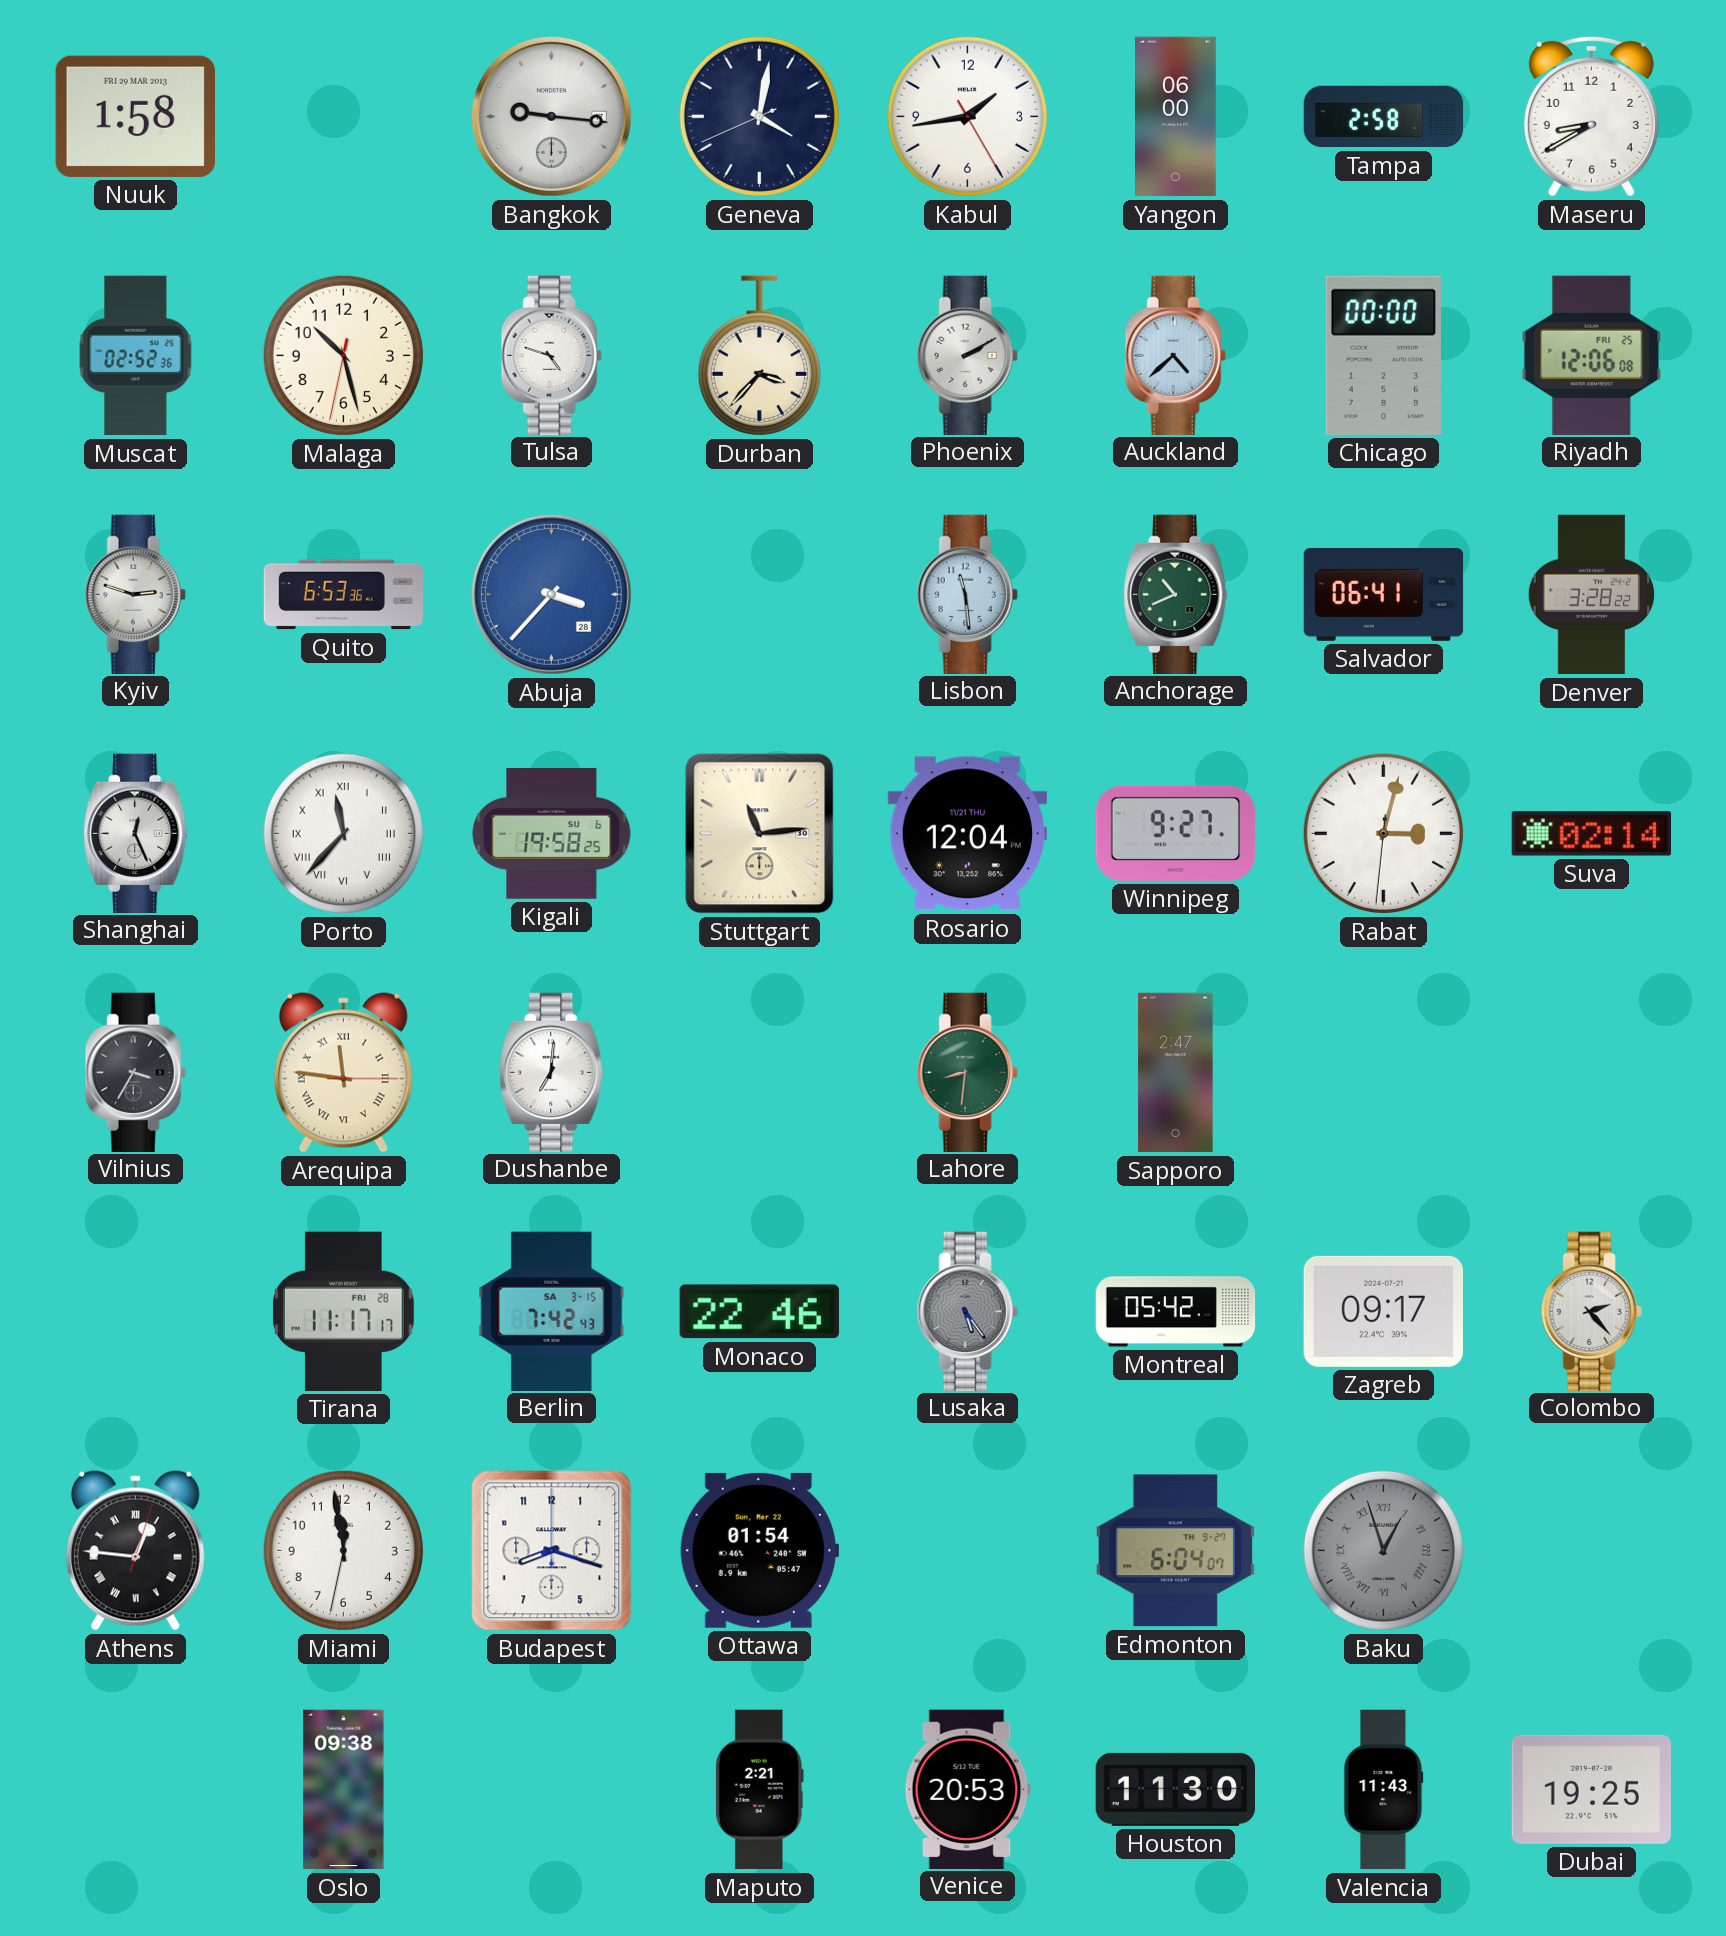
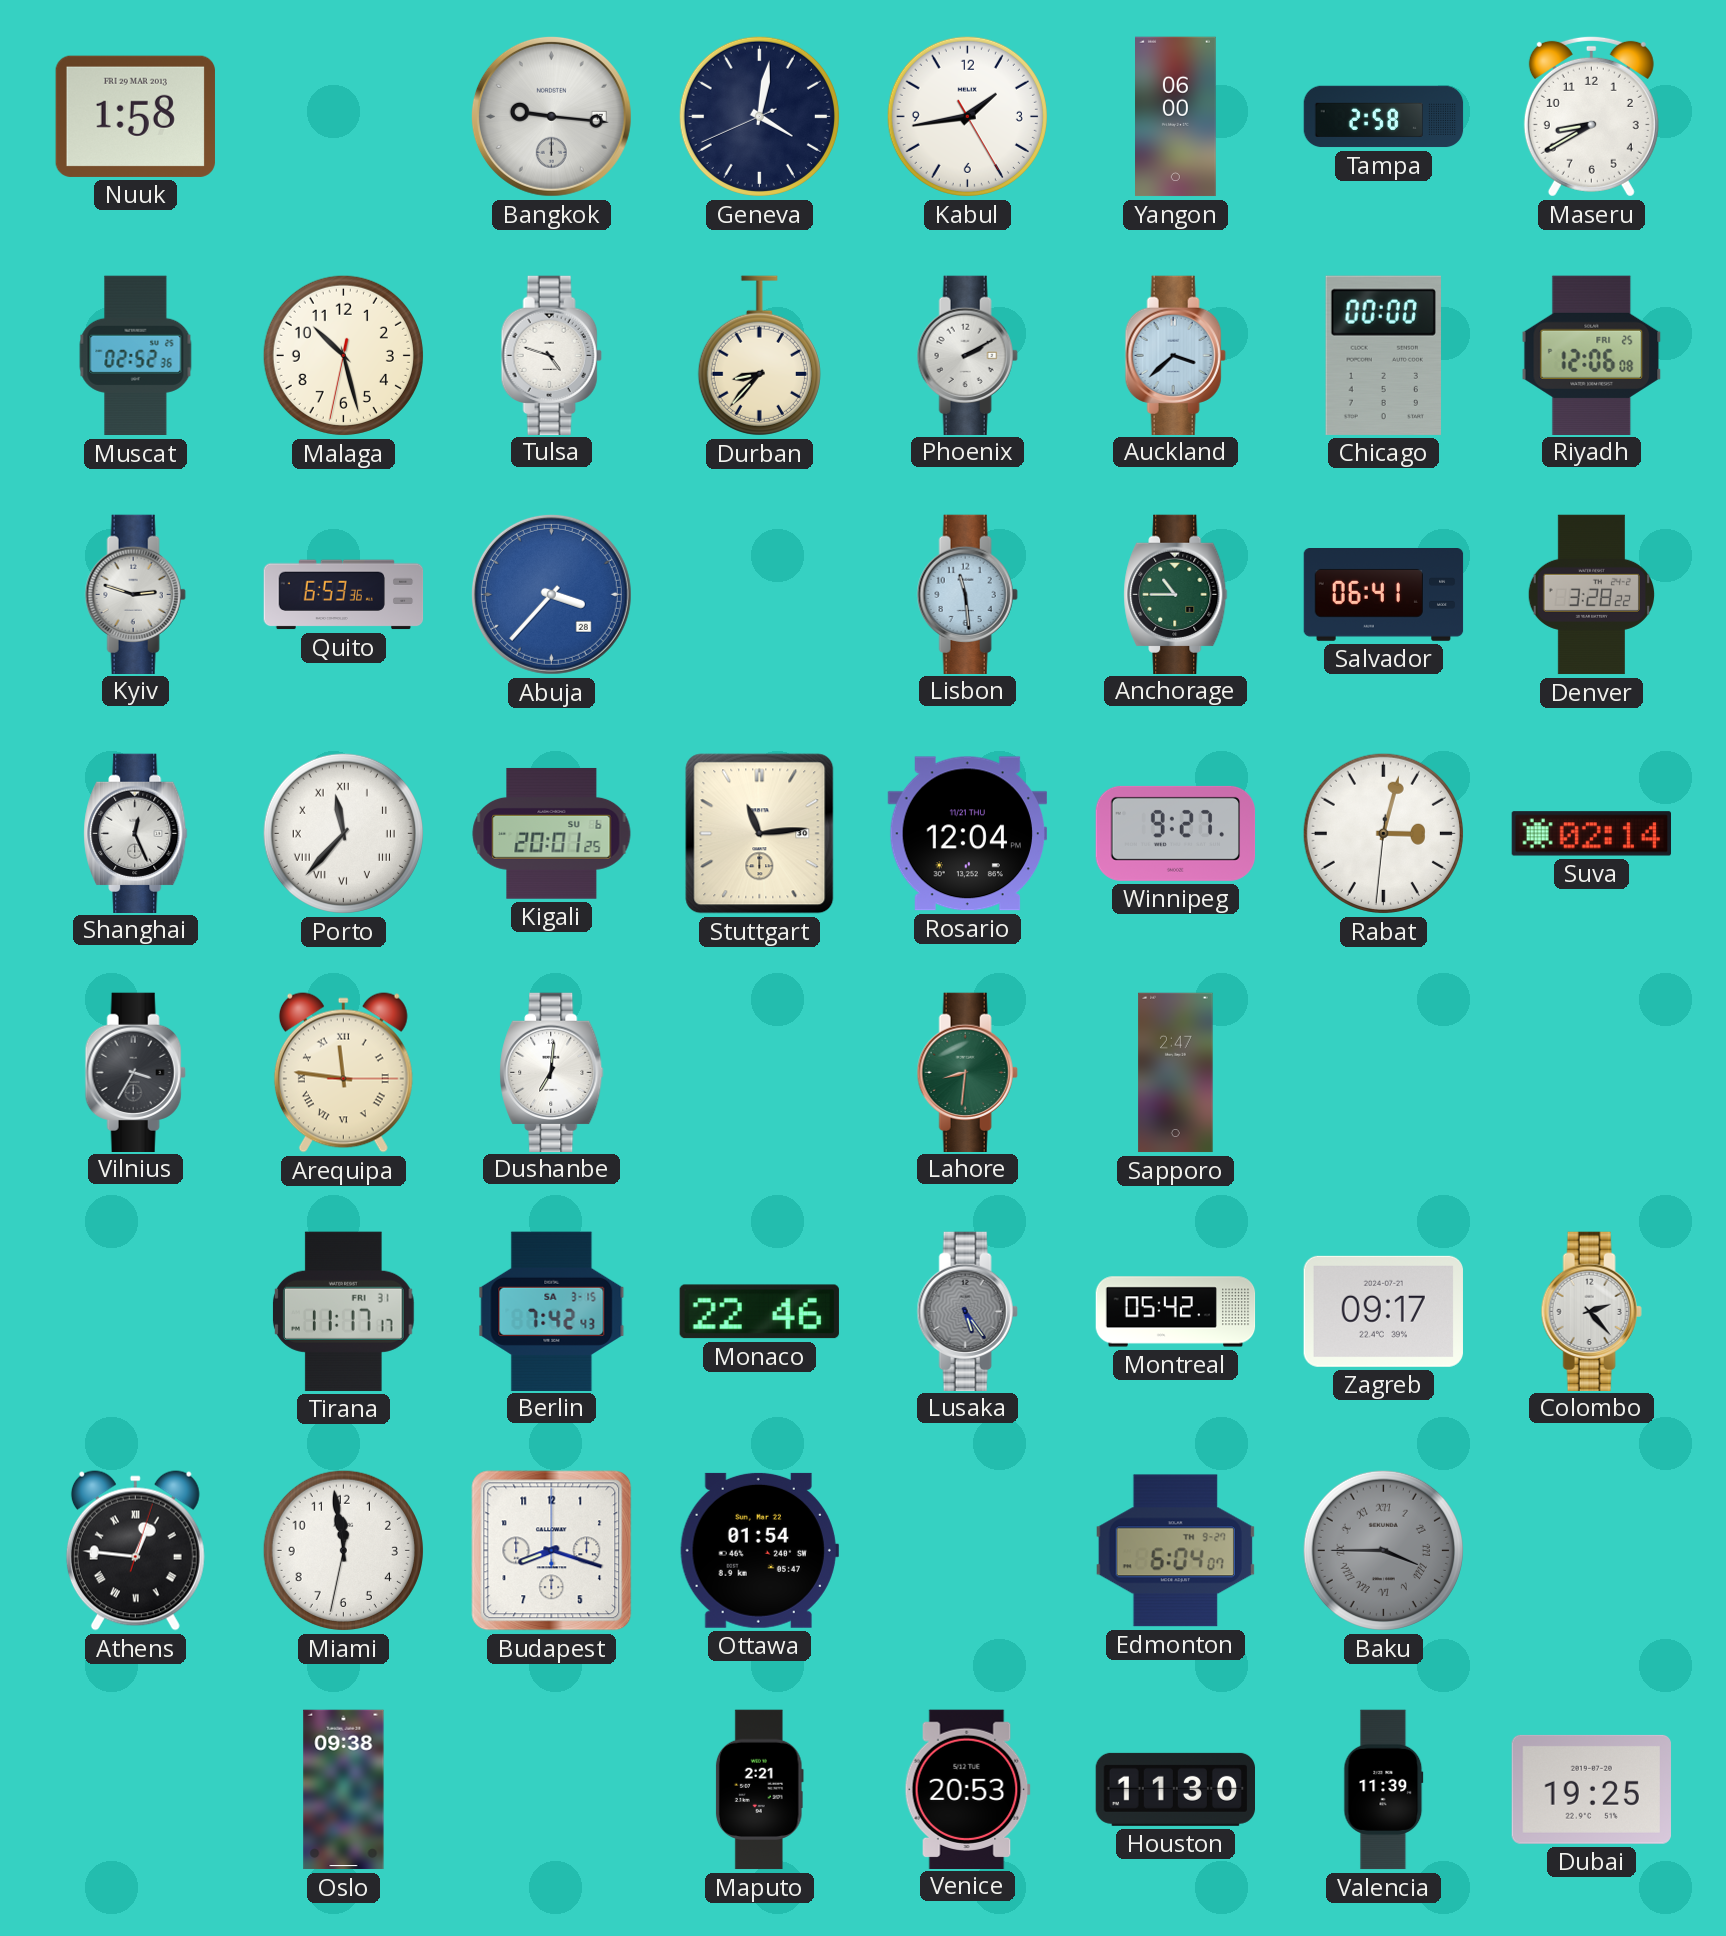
Durban: 3:37 -> 8:37 (759, 356)
Auckland: 4:38 -> 3:38 (1175, 355)
Anchorage: 10:41 -> 10:45 (1176, 594)
Kigali: 19:58 -> 20:01 (552, 833)
Tirana date: FRI 28 -> FRI 31 (344, 1311)
Baku: 12:57 -> 3:45 (1383, 1550)
Valencia: 11:43 -> 11:39 (1384, 1790)
